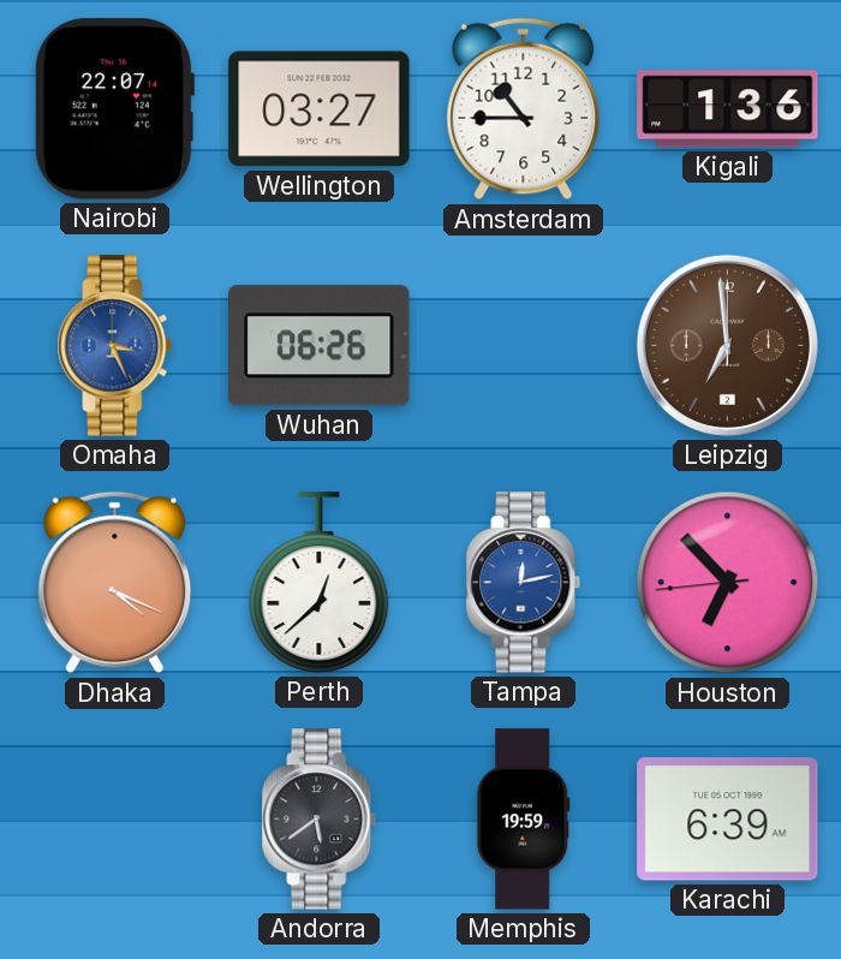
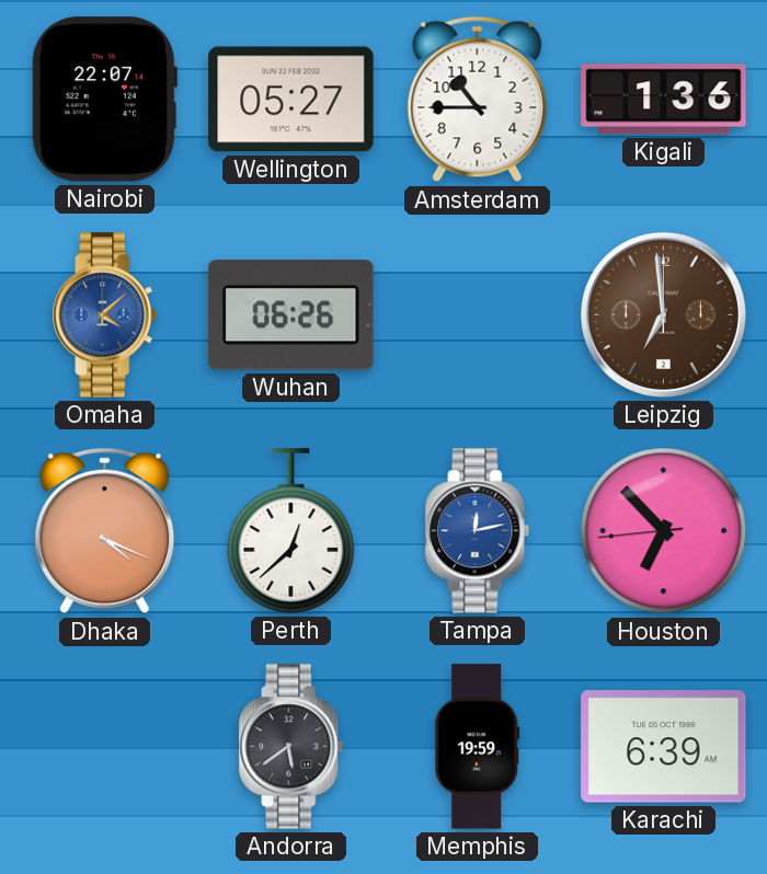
Wellington: 03:27 -> 05:27 (291, 100)
Omaha: 3:26 -> 4:08 (105, 315)
